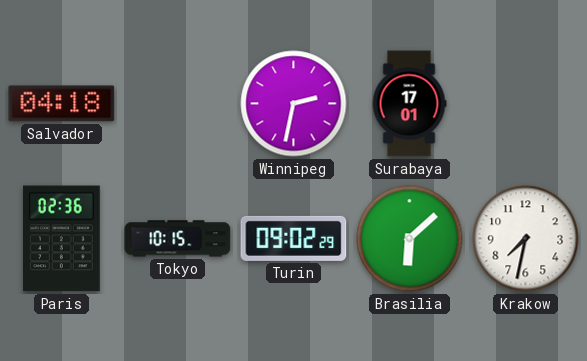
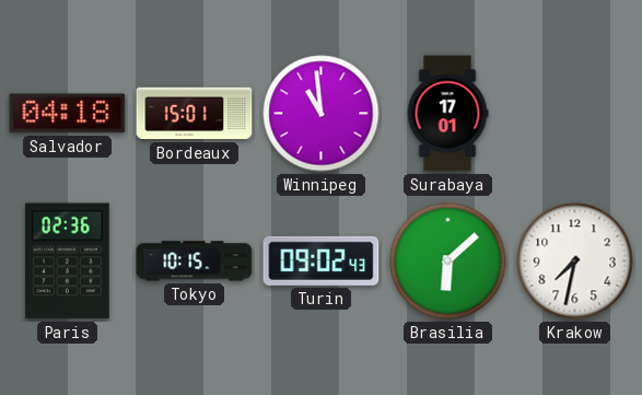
Bordeaux: none -> 15:01 (195, 114)
Winnipeg: 2:32 -> 10:59 (322, 114)
Turin: 09:02:29 -> 09:02:43 (322, 260)
